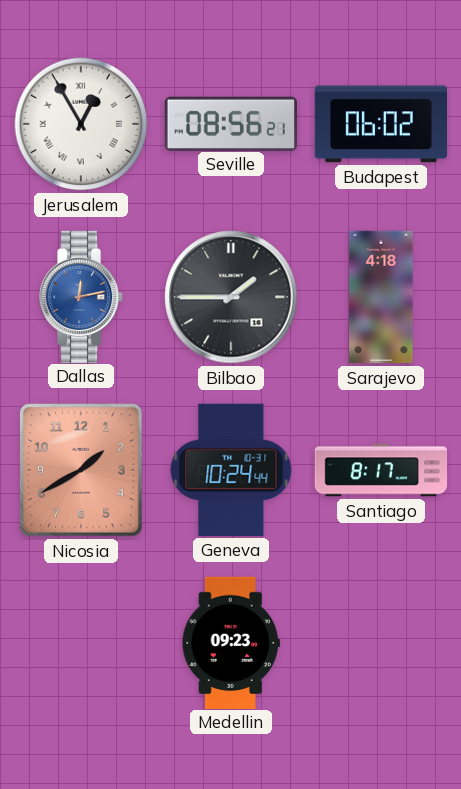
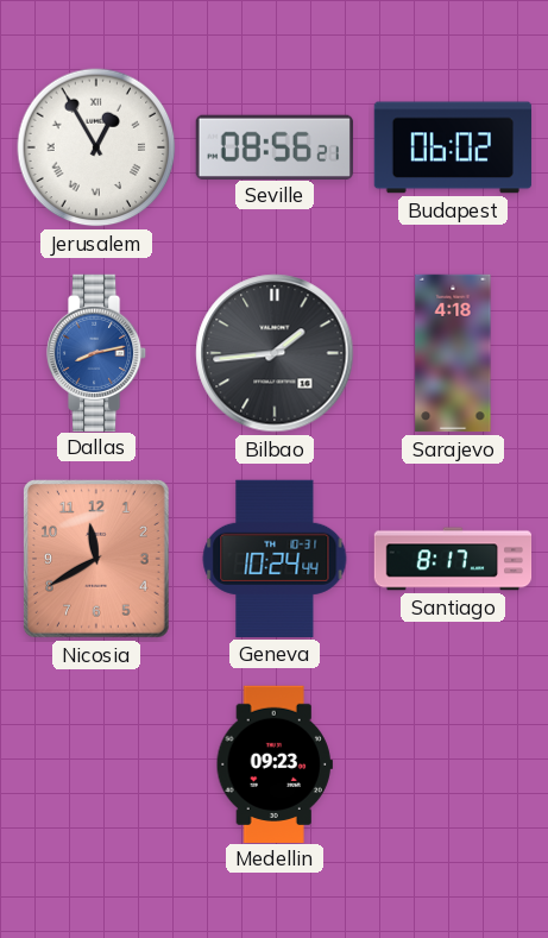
Dallas: 12:13 -> 8:13 (97, 352)
Bilbao: 1:45 -> 1:44 (275, 353)
Nicosia: 1:40 -> 11:40 (96, 560)
